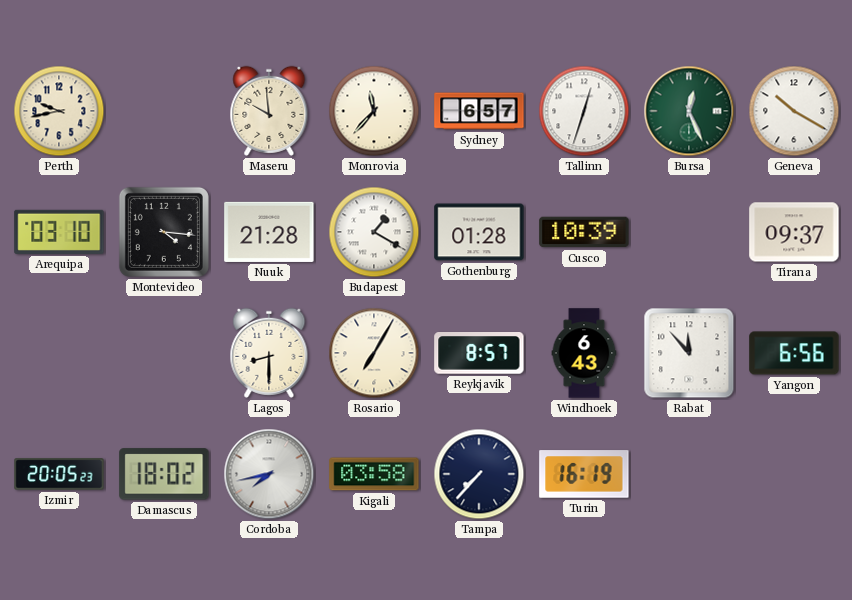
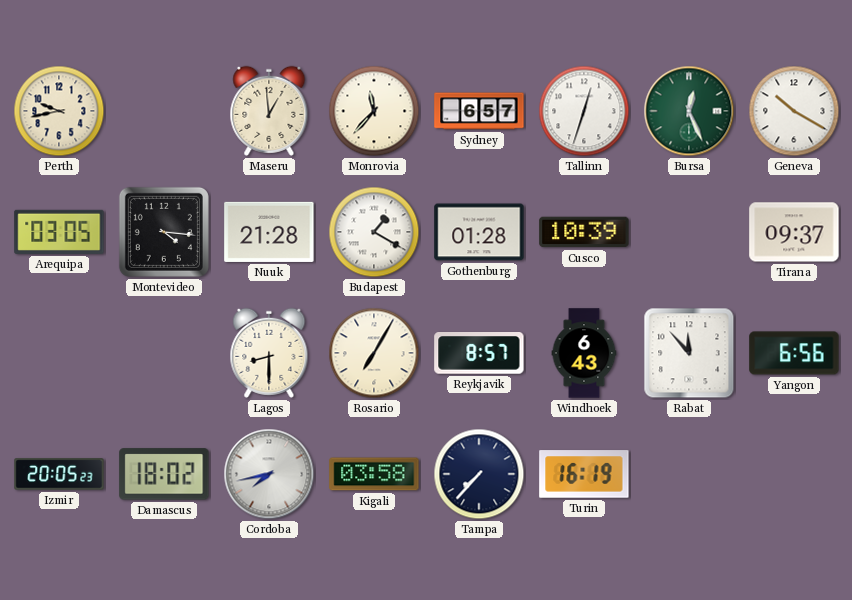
Maseru: 9:59 -> 12:59 (269, 111)
Arequipa: 03:10 -> 03:05 (59, 232)
